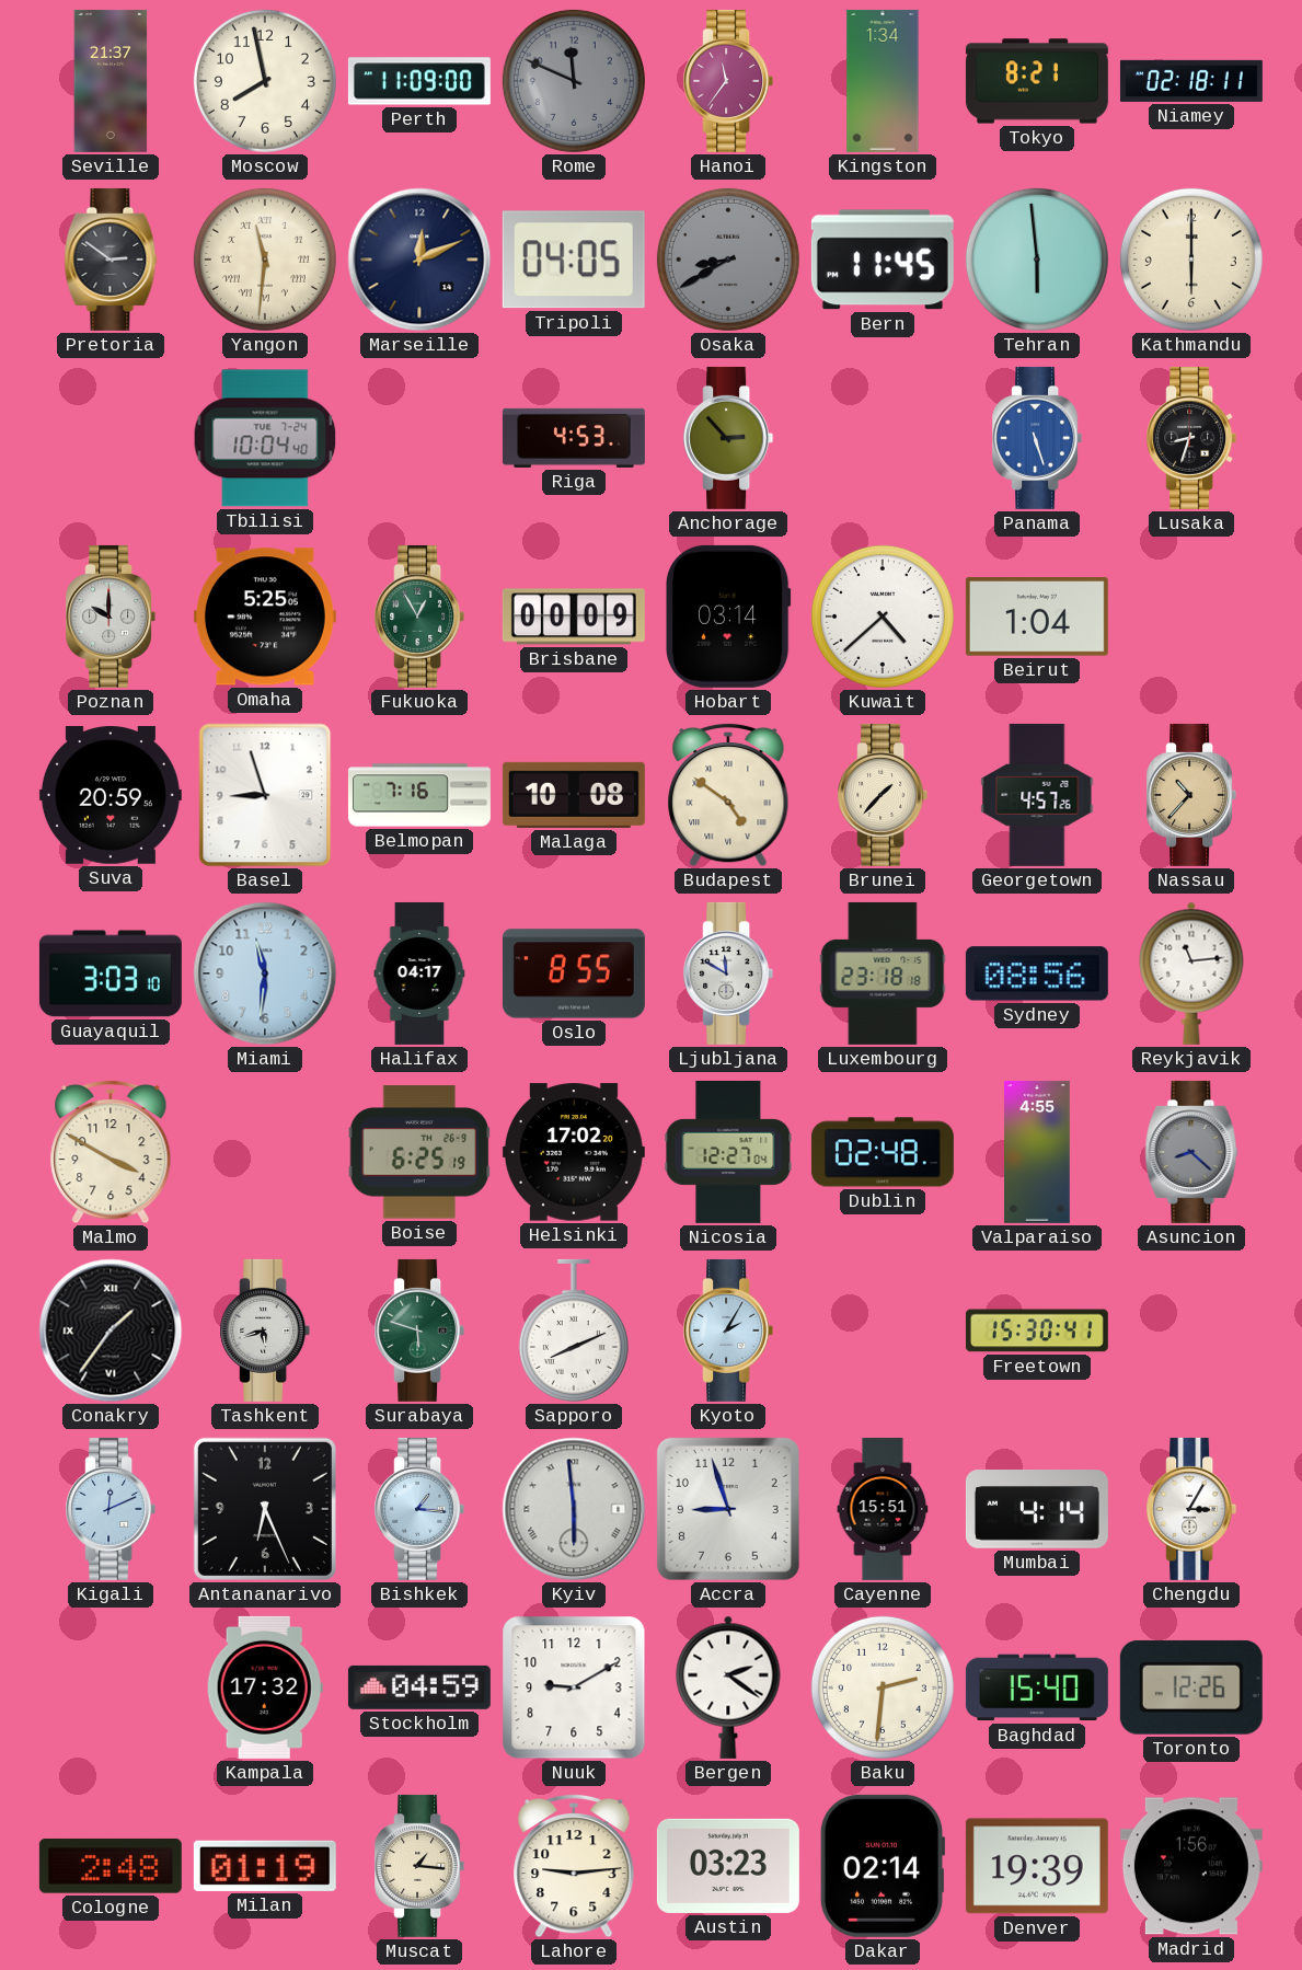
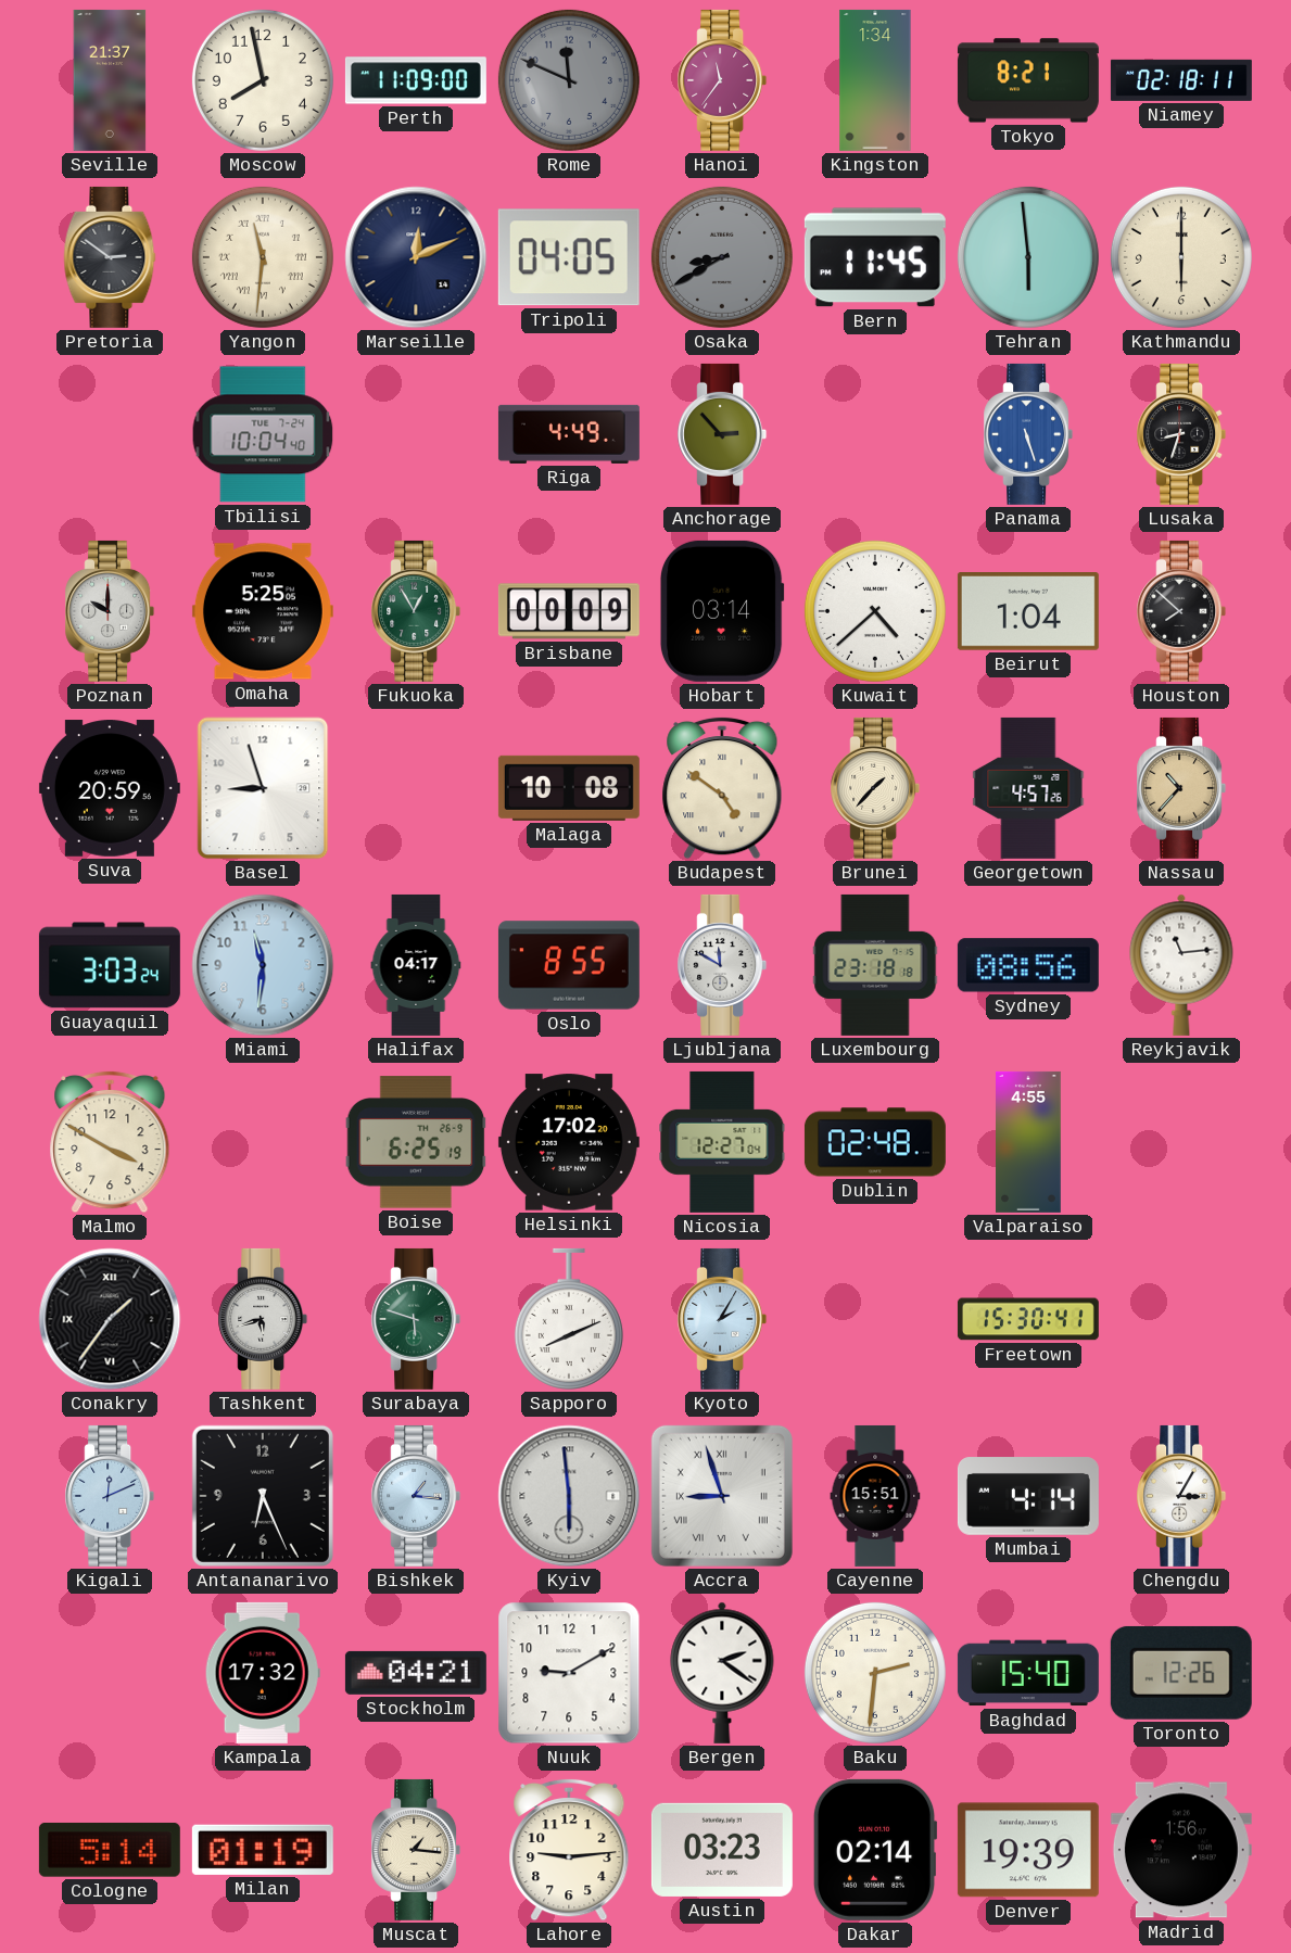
Riga: 4:53 -> 4:49 (569, 434)
Houston: none -> 7:52 (1181, 611)
Belmopan: 7:16 -> none (419, 795)
Guayaquil: 3:03:10 -> 3:03:24 (110, 965)
Asuncion: 8:22 -> none (1191, 1152)
Accra numerals: Arabic -> Roman (722, 1496)
Stockholm: 04:59 -> 04:21 (416, 1673)
Cologne: 2:48 -> 5:14 (110, 1850)
